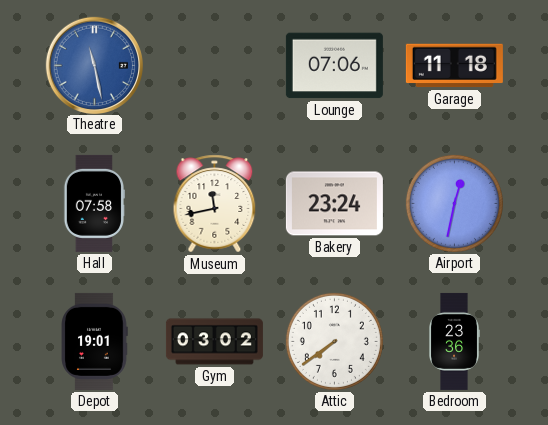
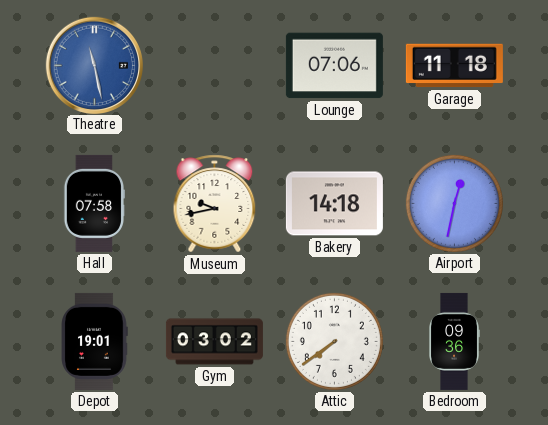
Museum: 11:43 -> 9:43 (215, 204)
Bakery: 23:24 -> 14:18 (334, 204)
Bedroom: 23:36 -> 09:36 (455, 341)
